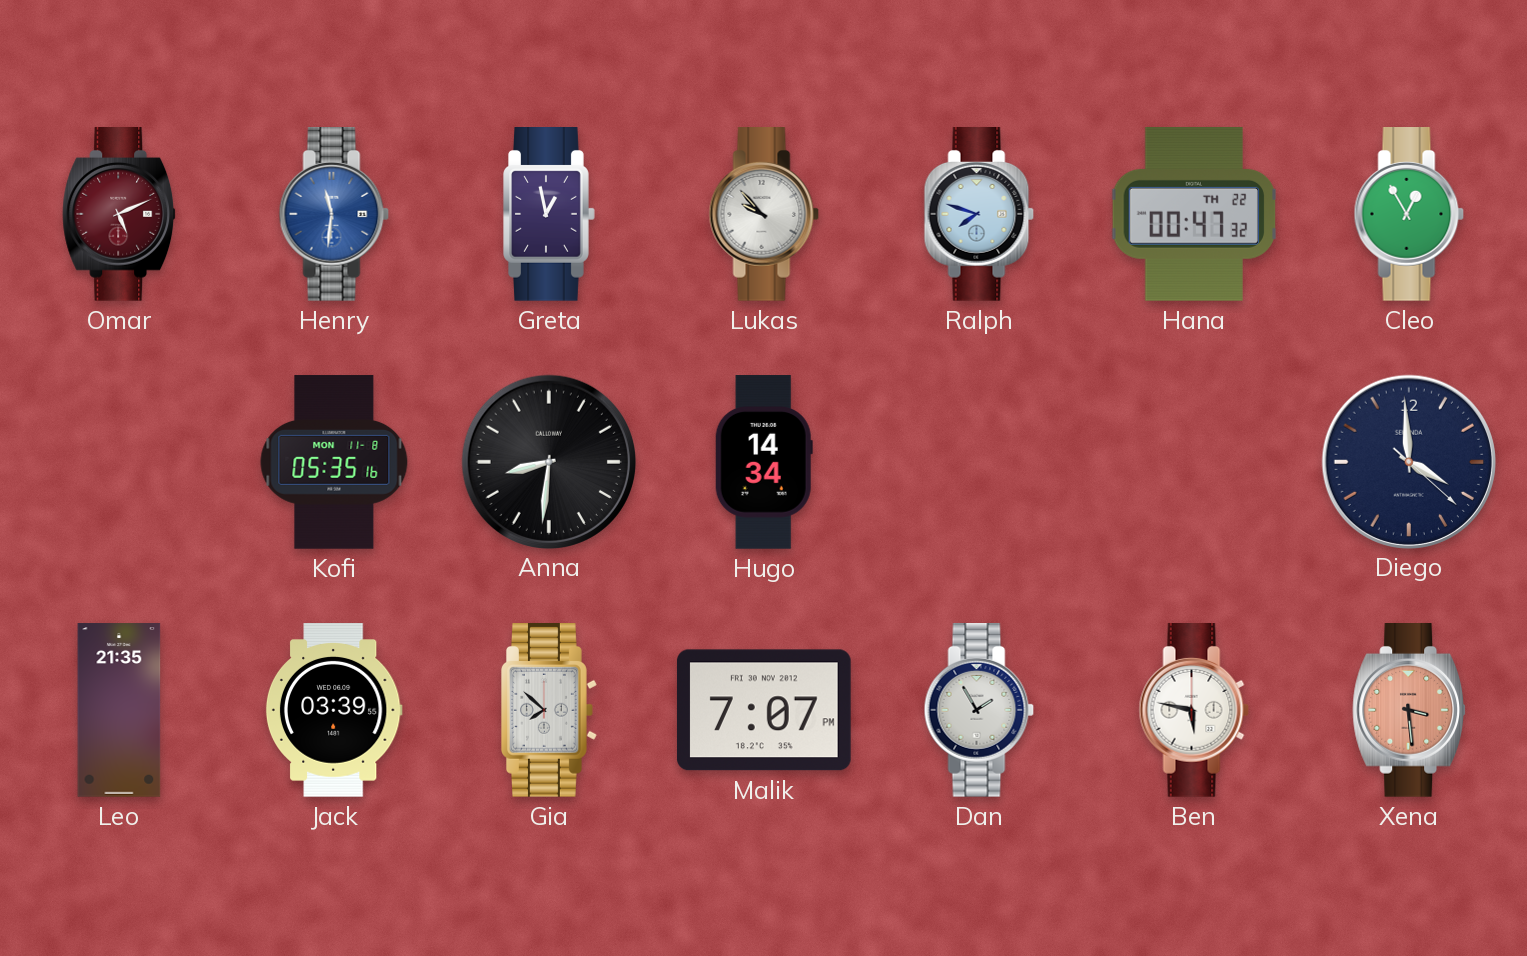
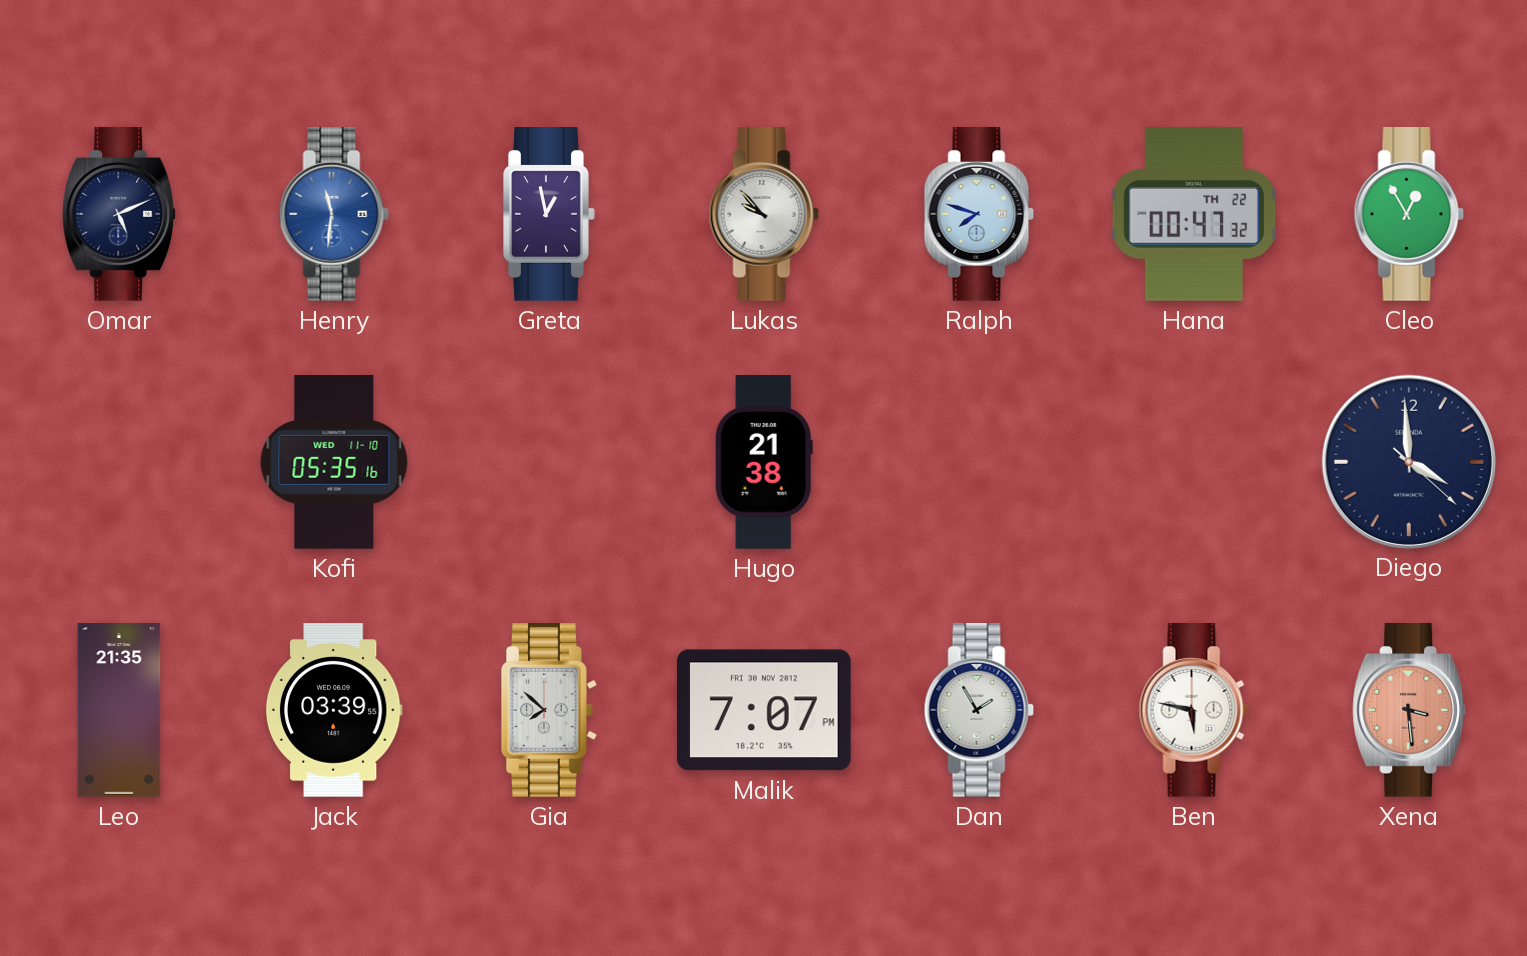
Omar dial: burgundy -> navy (120, 215)
Kofi date: MON 11-8 -> WED 11-10 (334, 462)
Anna: 8:31 -> none (548, 461)
Hugo: 14:34 -> 21:38 (764, 462)
